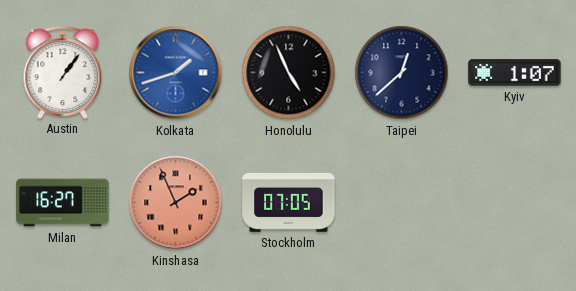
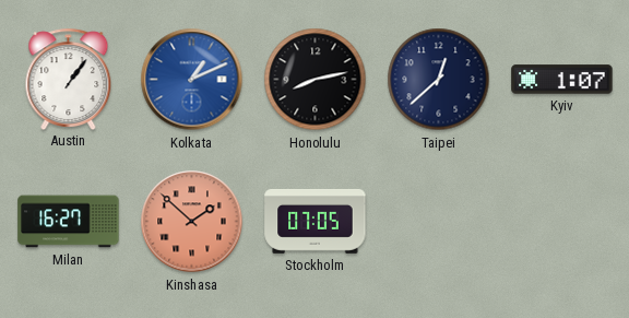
Kolkata: 1:42 -> 1:11 (192, 80)
Honolulu: 4:56 -> 8:13 (316, 80)
Kinshasa: 1:56 -> 1:52 (192, 222)
